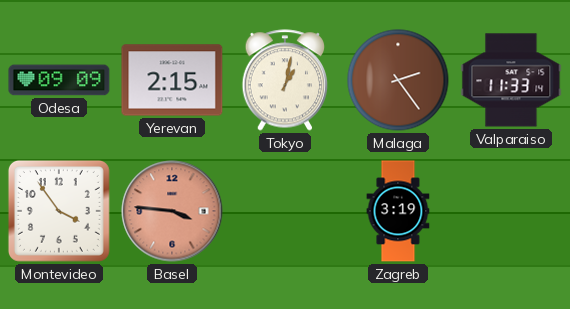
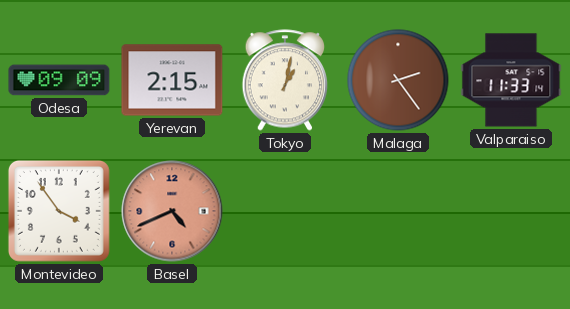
Basel: 3:46 -> 4:41 (172, 211)
Zagreb: 3:19 -> none (398, 211)
